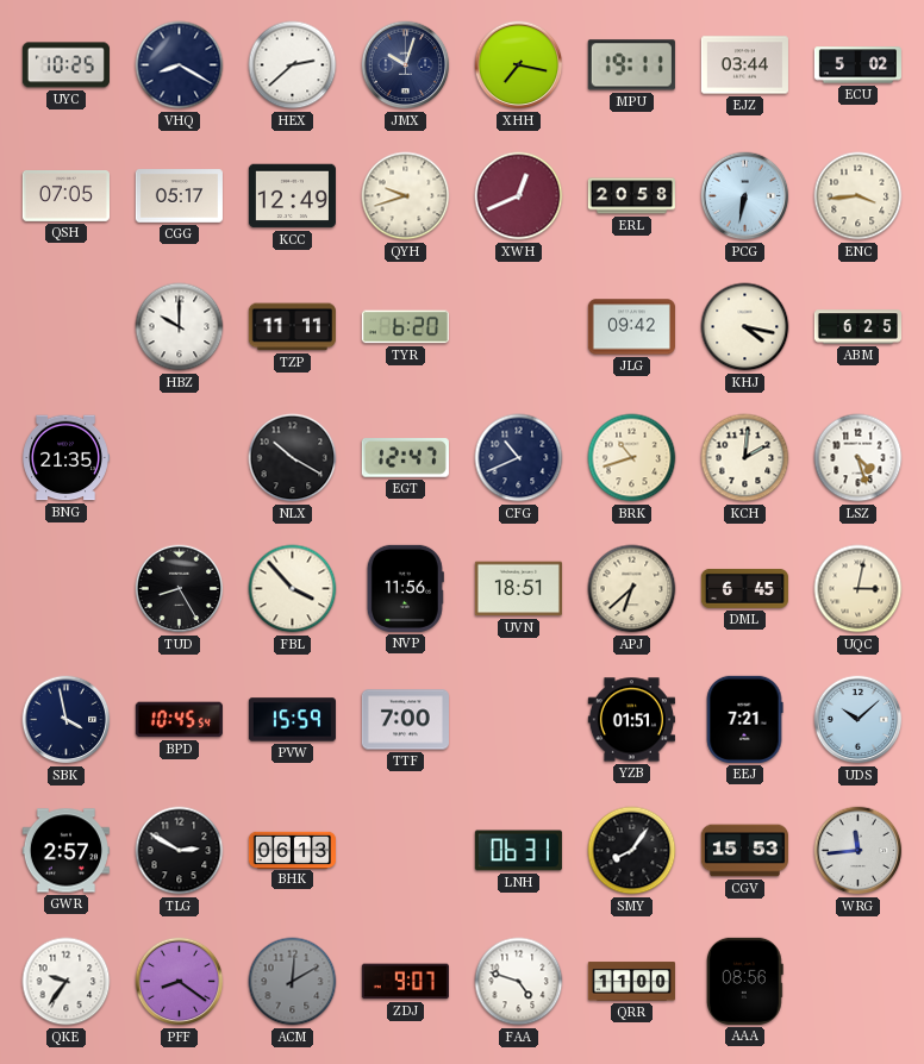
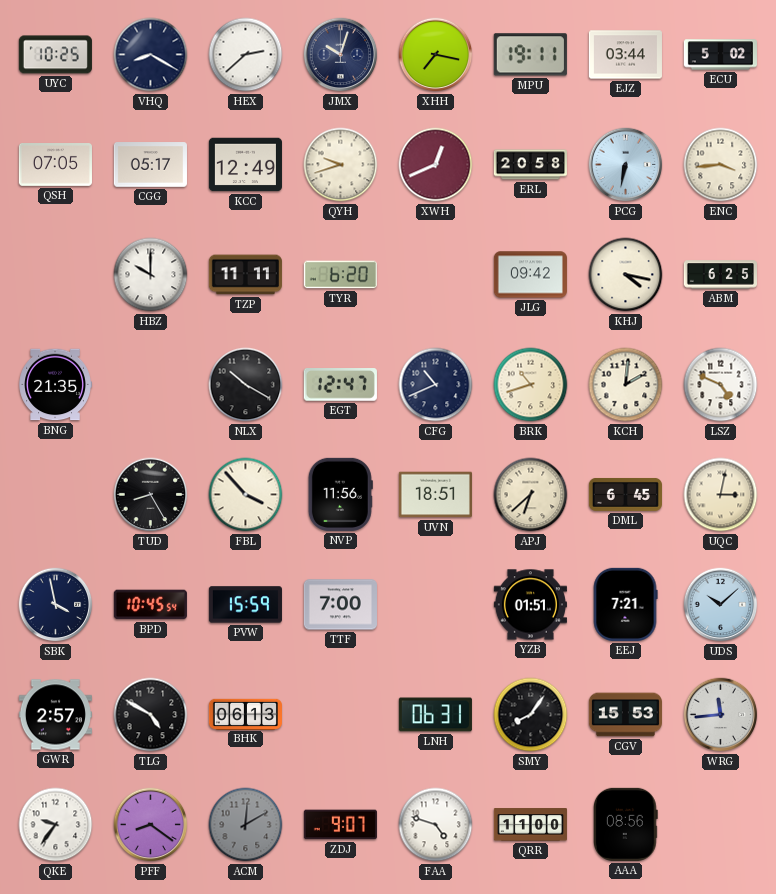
LSZ: 4:27 -> 4:49 (721, 385)
TLG: 2:50 -> 4:50 (151, 715)
